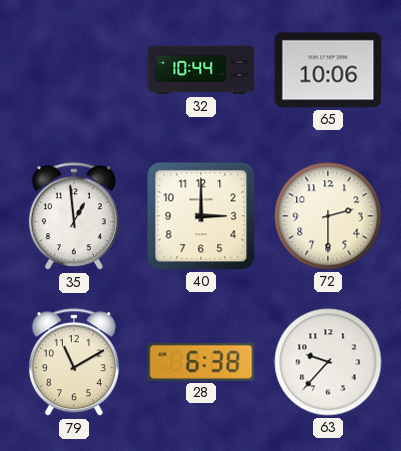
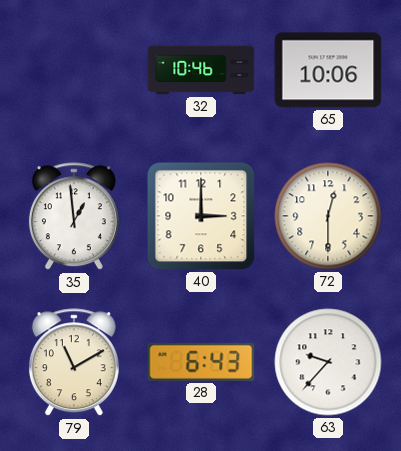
32: 10:44 -> 10:46 (201, 70)
72: 2:30 -> 12:30 (328, 216)
28: 6:38 -> 6:43 (201, 362)
